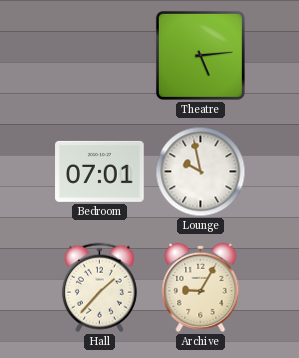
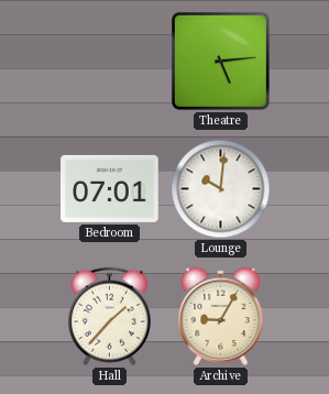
Lounge: 9:58 -> 10:01 (221, 189)
